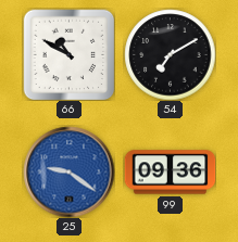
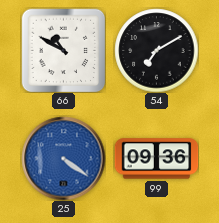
25: 9:21 -> 4:21 (63, 158)
